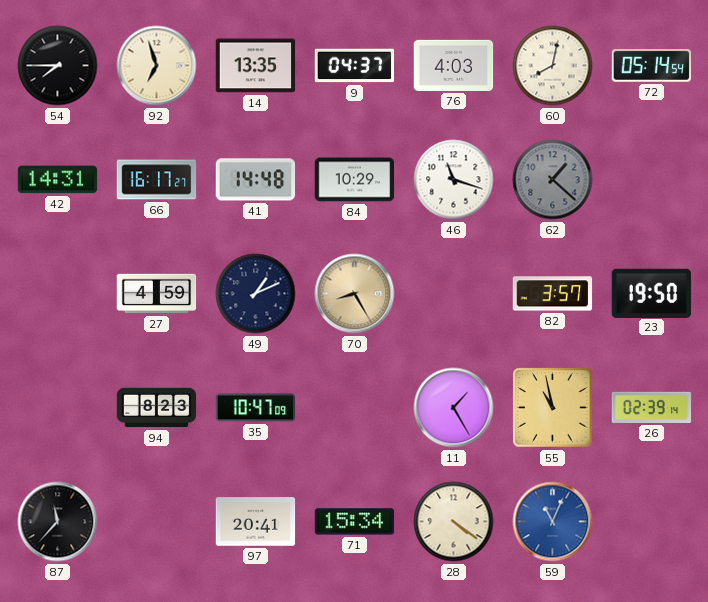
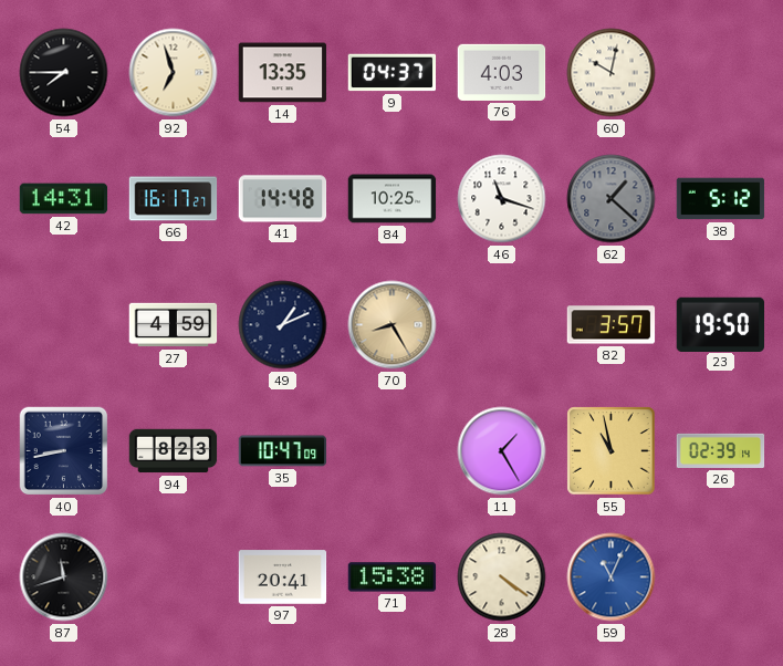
60: 8:02 -> 10:02 (612, 73)
72: 05:14 -> none (652, 66)
84: 10:29 -> 10:25 (393, 199)
38: none -> 5:12 (721, 199)
40: none -> 8:43 (64, 451)
87: 11:37 -> 11:42 (64, 577)
71: 15:34 -> 15:38 (393, 577)
